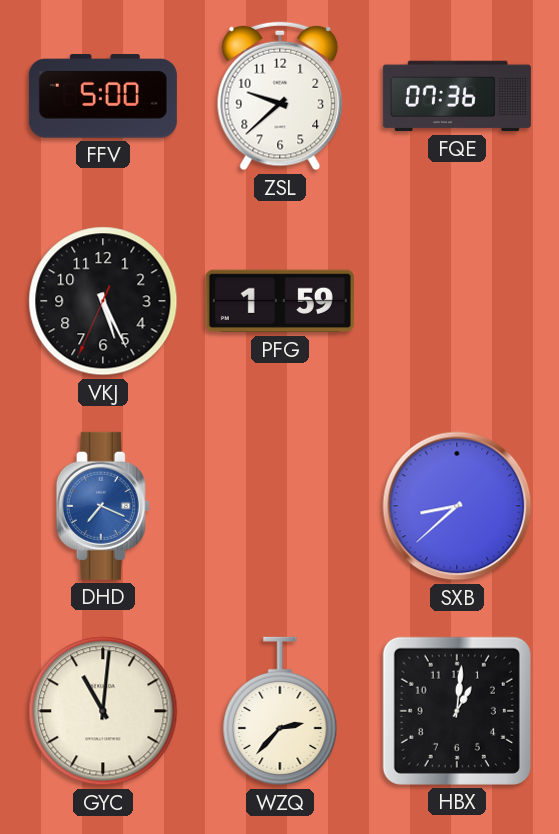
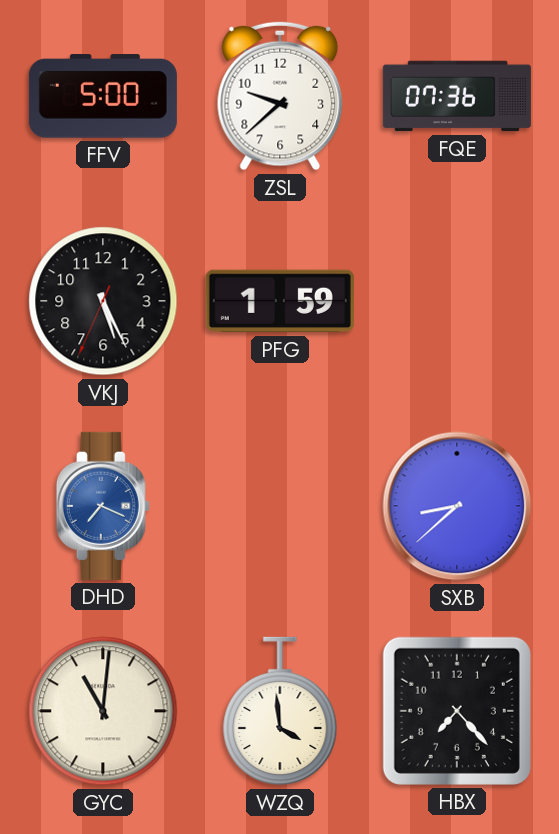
WZQ: 2:37 -> 3:59 (280, 711)
HBX: 1:01 -> 7:23 (457, 711)
